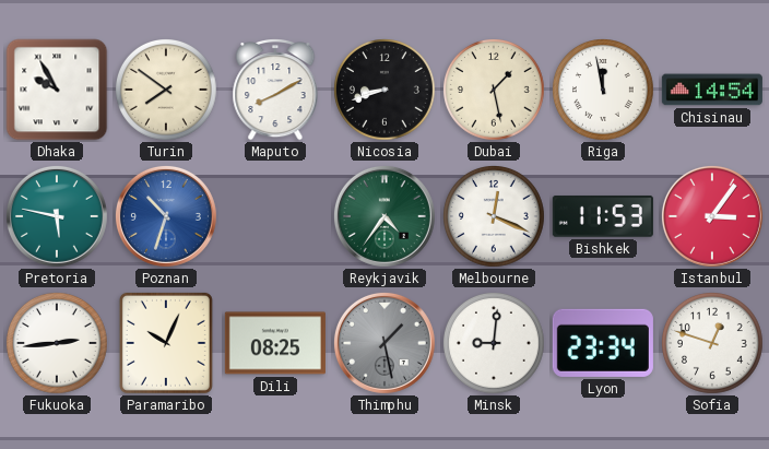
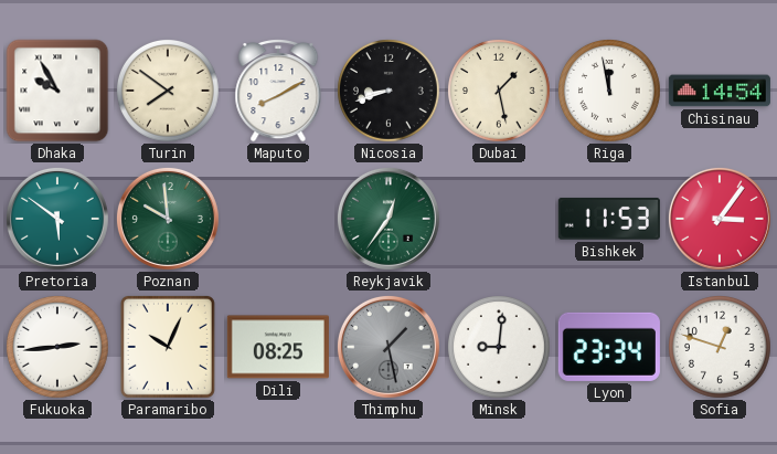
Pretoria: 5:47 -> 5:51 (57, 219)
Poznan: 10:33 -> 9:59 (168, 219)
Poznan dial: blue -> green (168, 219)
Reykjavik: 4:36 -> 12:36 (388, 219)
Melbourne: 12:19 -> none (495, 217)
